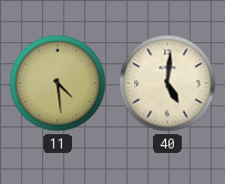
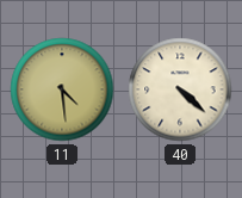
40: 5:01 -> 4:22 (180, 89)
